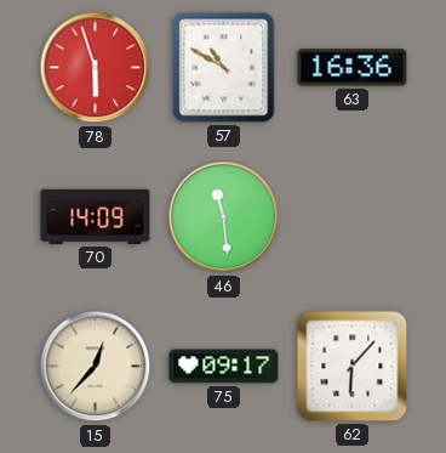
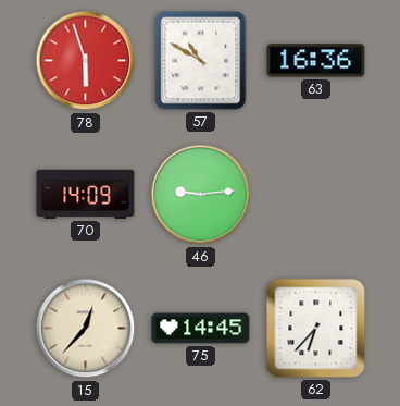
46: 11:29 -> 9:14 (201, 195)
75: 09:17 -> 14:45 (201, 329)
62: 6:07 -> 6:37 (316, 329)
